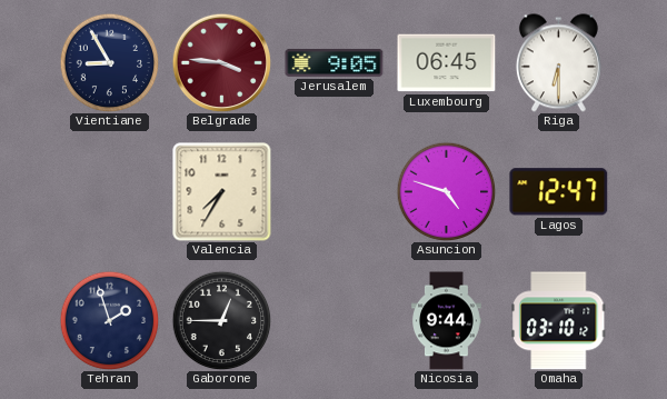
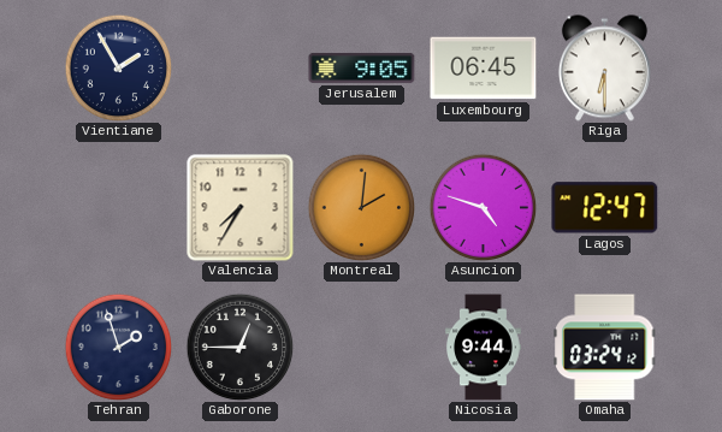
Vientiane: 8:55 -> 1:55 (118, 67)
Belgrade: 3:46 -> none (221, 62)
Montreal: none -> 2:01 (361, 207)
Omaha: 03:10 -> 03:24 (605, 348)
